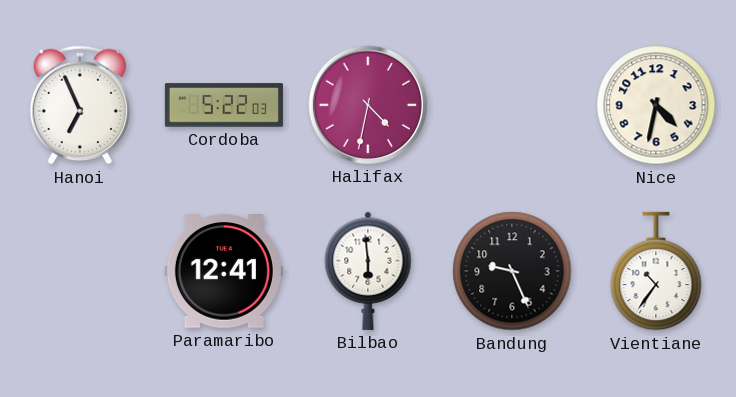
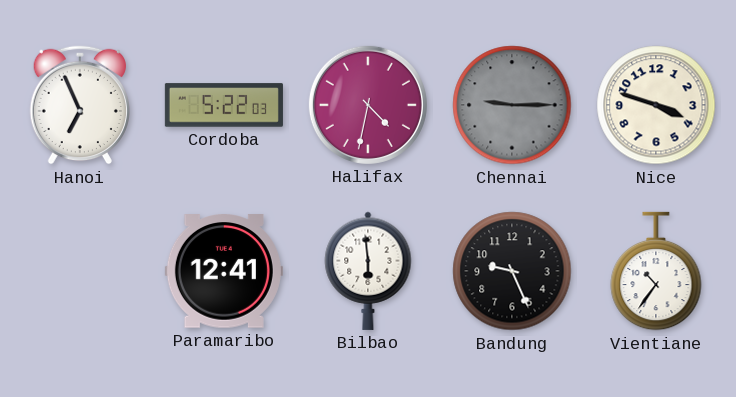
Chennai: none -> 9:15 (512, 105)
Nice: 4:32 -> 3:48 (656, 105)
